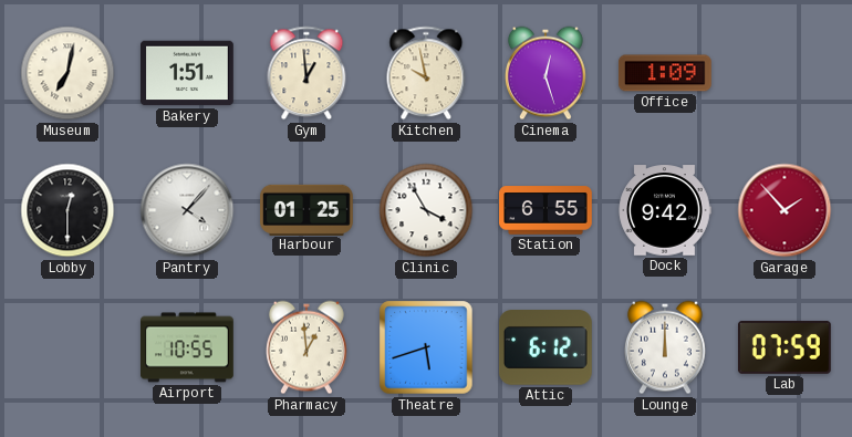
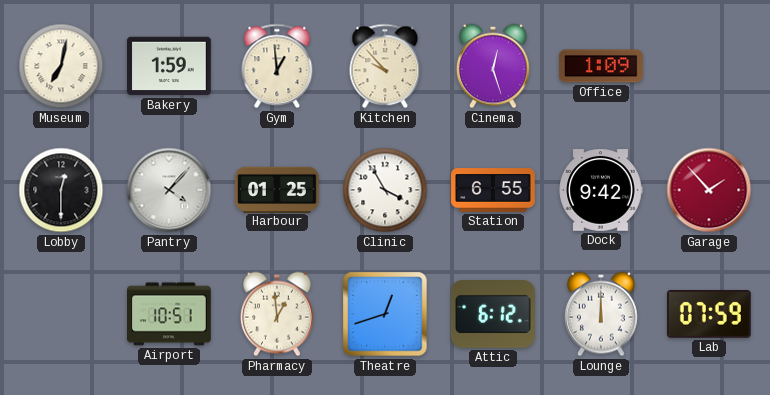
Bakery: 1:51 -> 1:59 (170, 66)
Kitchen: 9:58 -> 9:53 (385, 66)
Airport: 10:55 -> 10:51 (170, 314)
Theatre: 5:42 -> 12:42 (385, 314)
